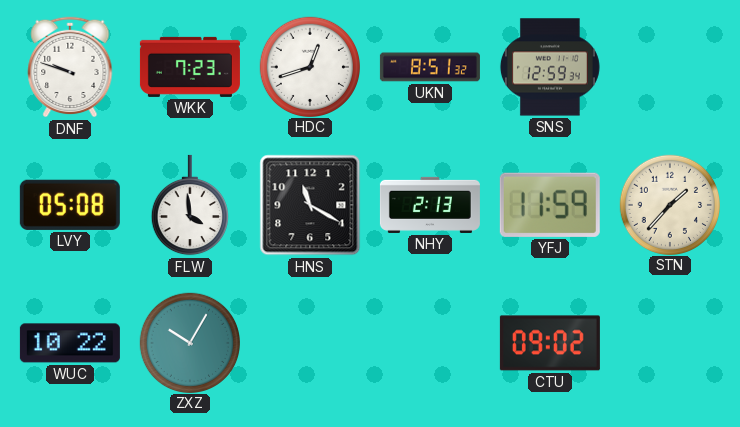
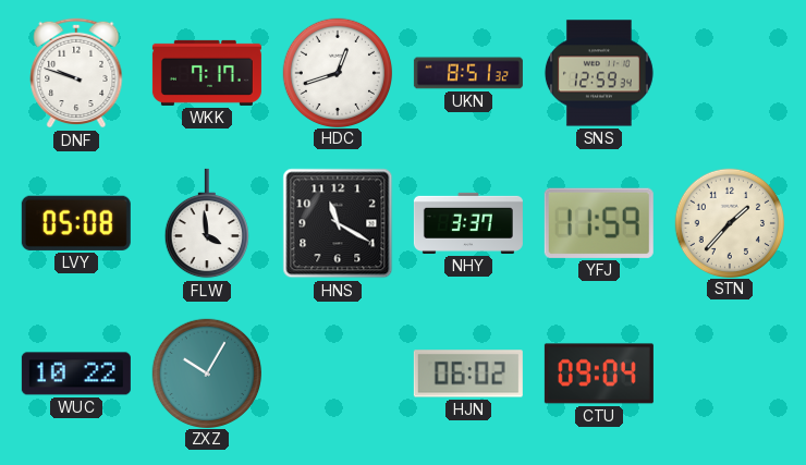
WKK: 7:23 -> 7:17 (207, 73)
NHY: 2:13 -> 3:37 (468, 223)
HJN: none -> 06:02 (468, 374)
CTU: 09:02 -> 09:04 (599, 374)
